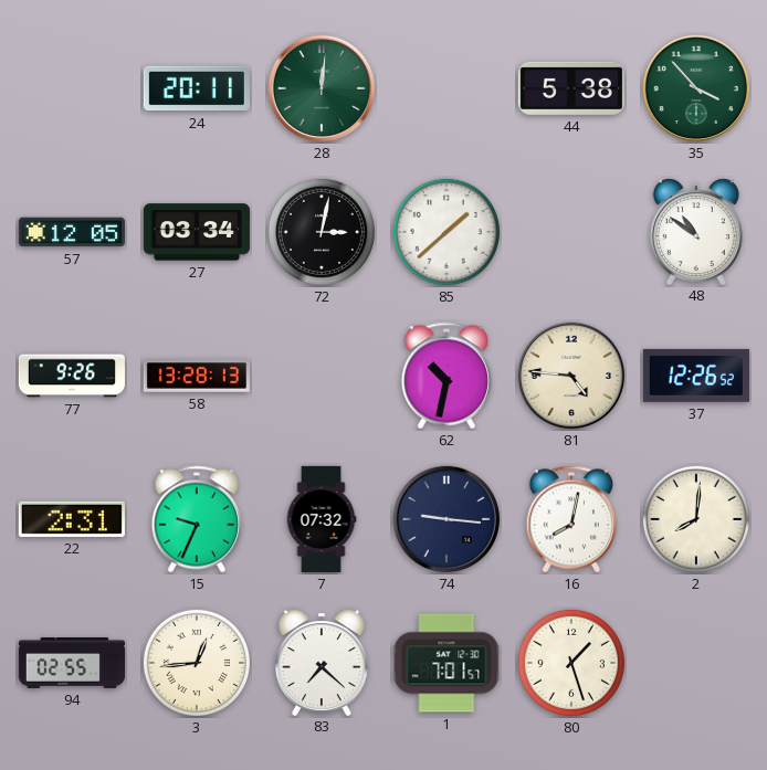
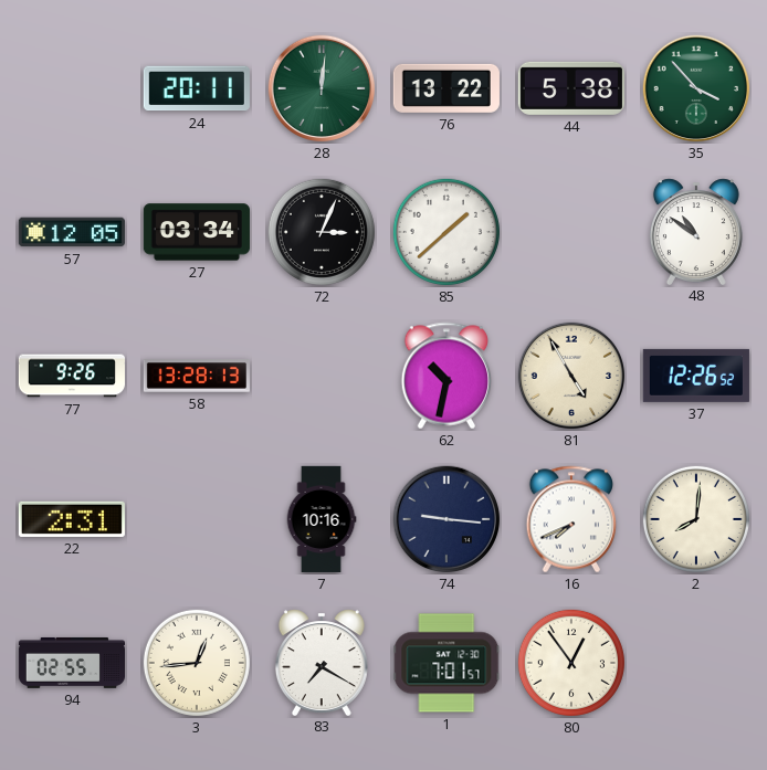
76: none -> 13:22 (446, 88)
72: 3:02 -> 3:04 (322, 232)
81: 4:46 -> 4:55 (571, 376)
15: 9:34 -> none (197, 519)
7: 07:32 -> 10:16 (322, 519)
16: 8:02 -> 7:41 (571, 519)
83: 7:22 -> 7:20 (322, 662)
80: 1:27 -> 12:54 (571, 663)
